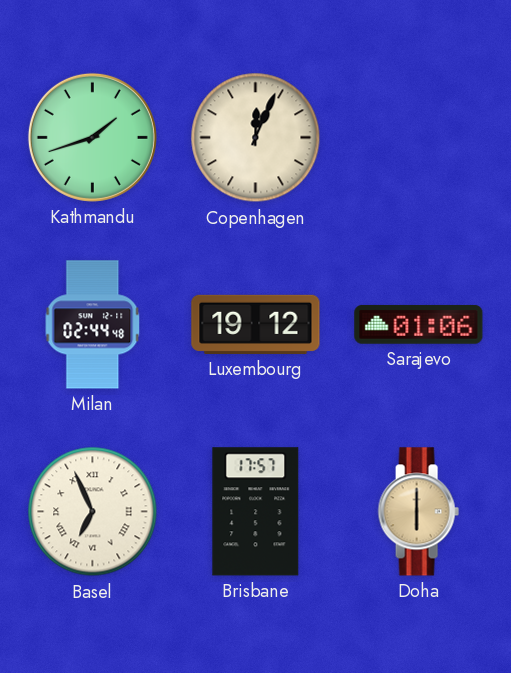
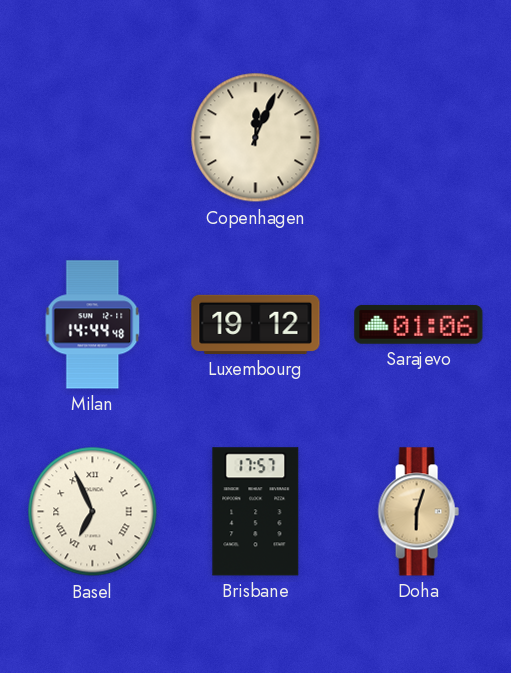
Kathmandu: 1:42 -> none (92, 137)
Milan: 02:44 -> 14:44 (93, 325)
Doha: 6:00 -> 6:03 (418, 512)
